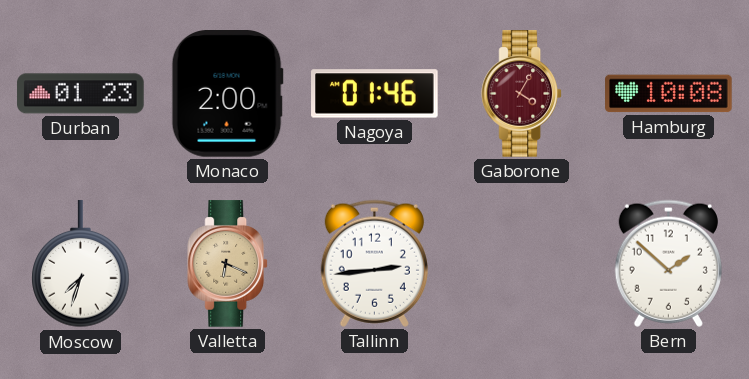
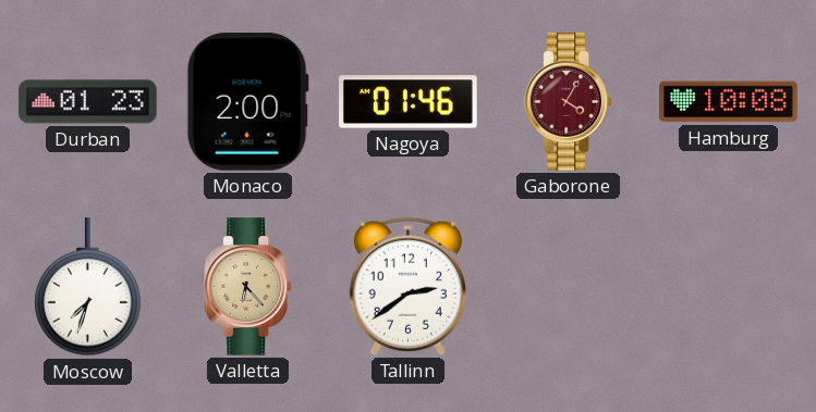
Valletta: 6:19 -> 6:23 (248, 287)
Tallinn: 2:44 -> 2:39 (407, 286)
Bern: 1:52 -> none (668, 263)
